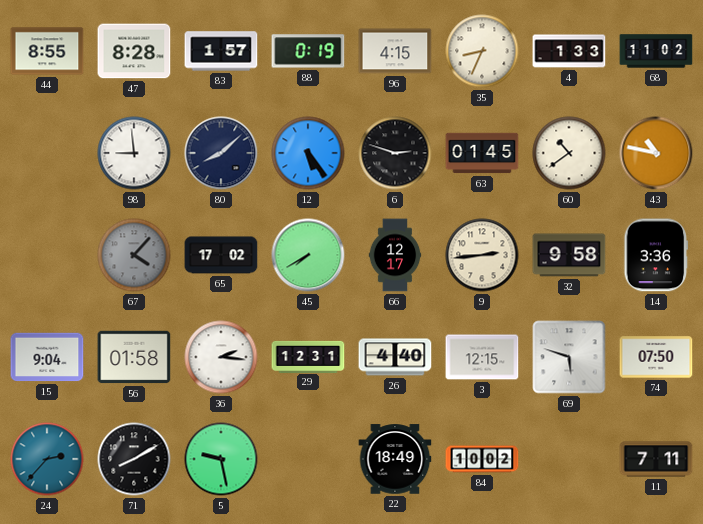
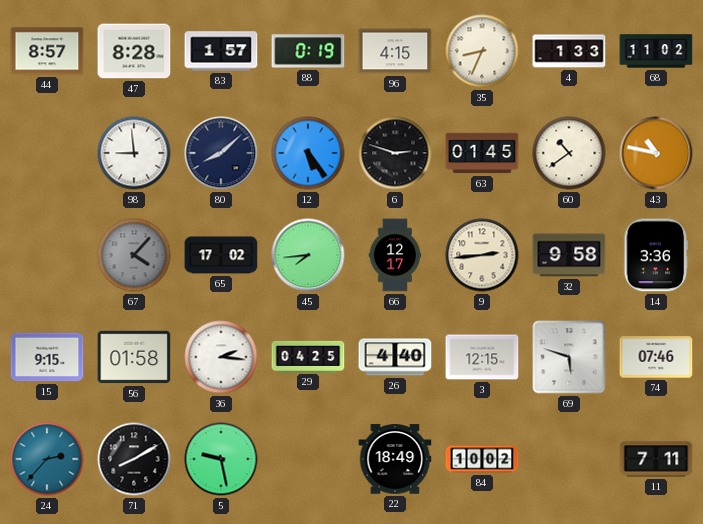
44: 8:55 -> 8:57 (47, 51)
45: 7:40 -> 7:44 (308, 255)
15: 9:04 -> 9:15 (47, 357)
29: 12:31 -> 04:25 (308, 356)
74: 07:50 -> 07:46 (656, 357)
